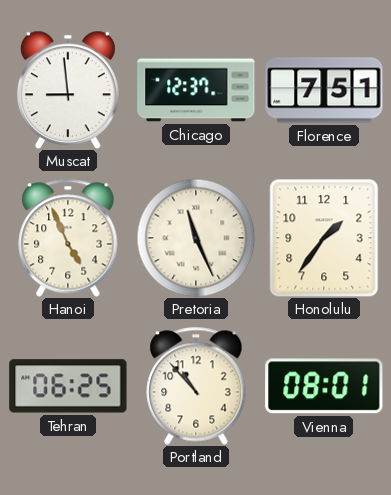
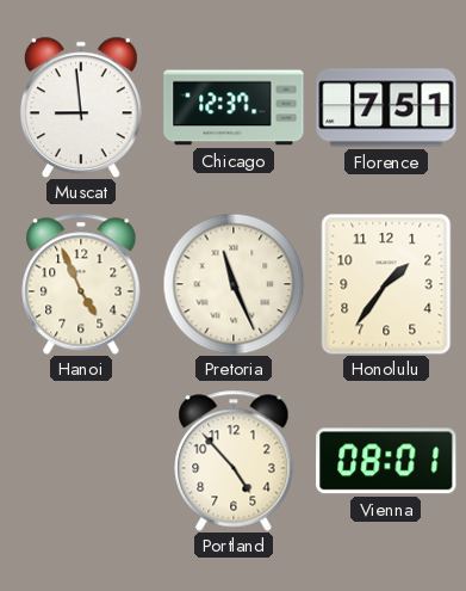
Tehran: 06:25 -> none (68, 386)
Portland: 10:53 -> 4:53 (234, 461)
